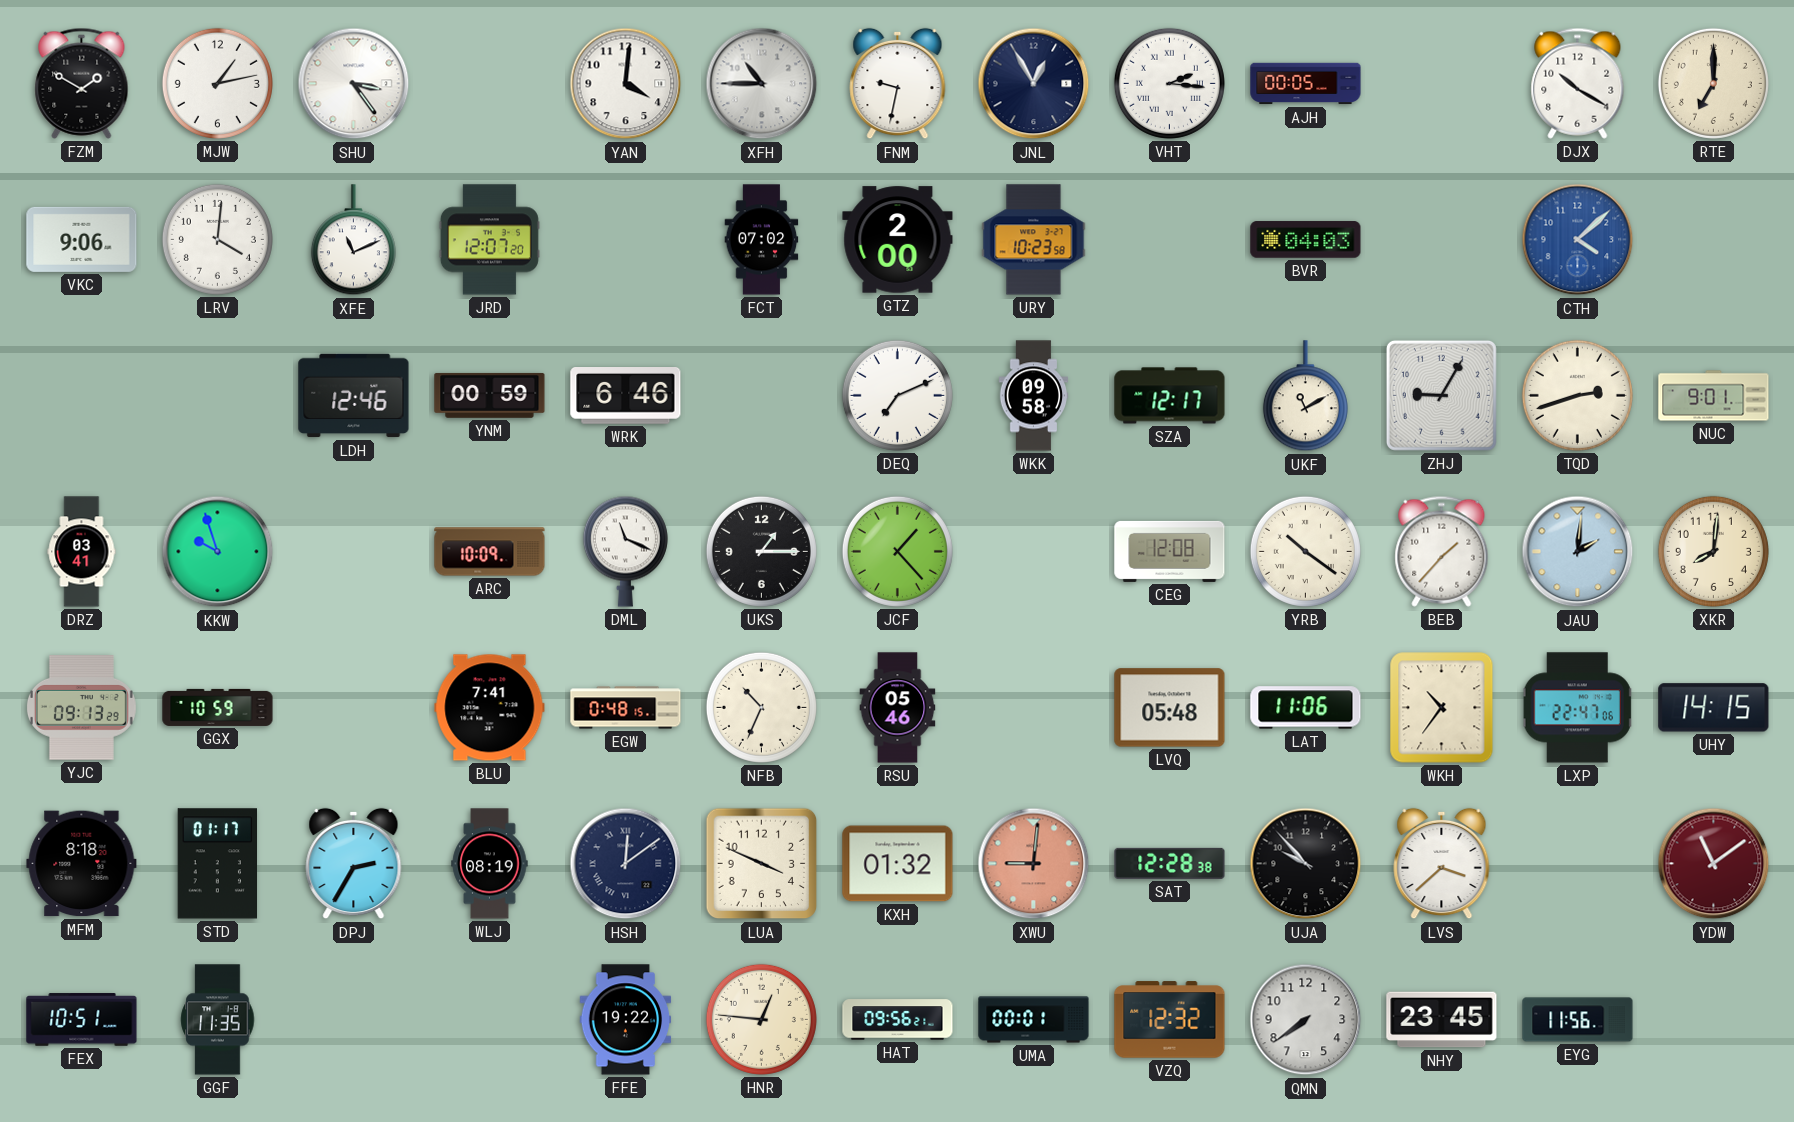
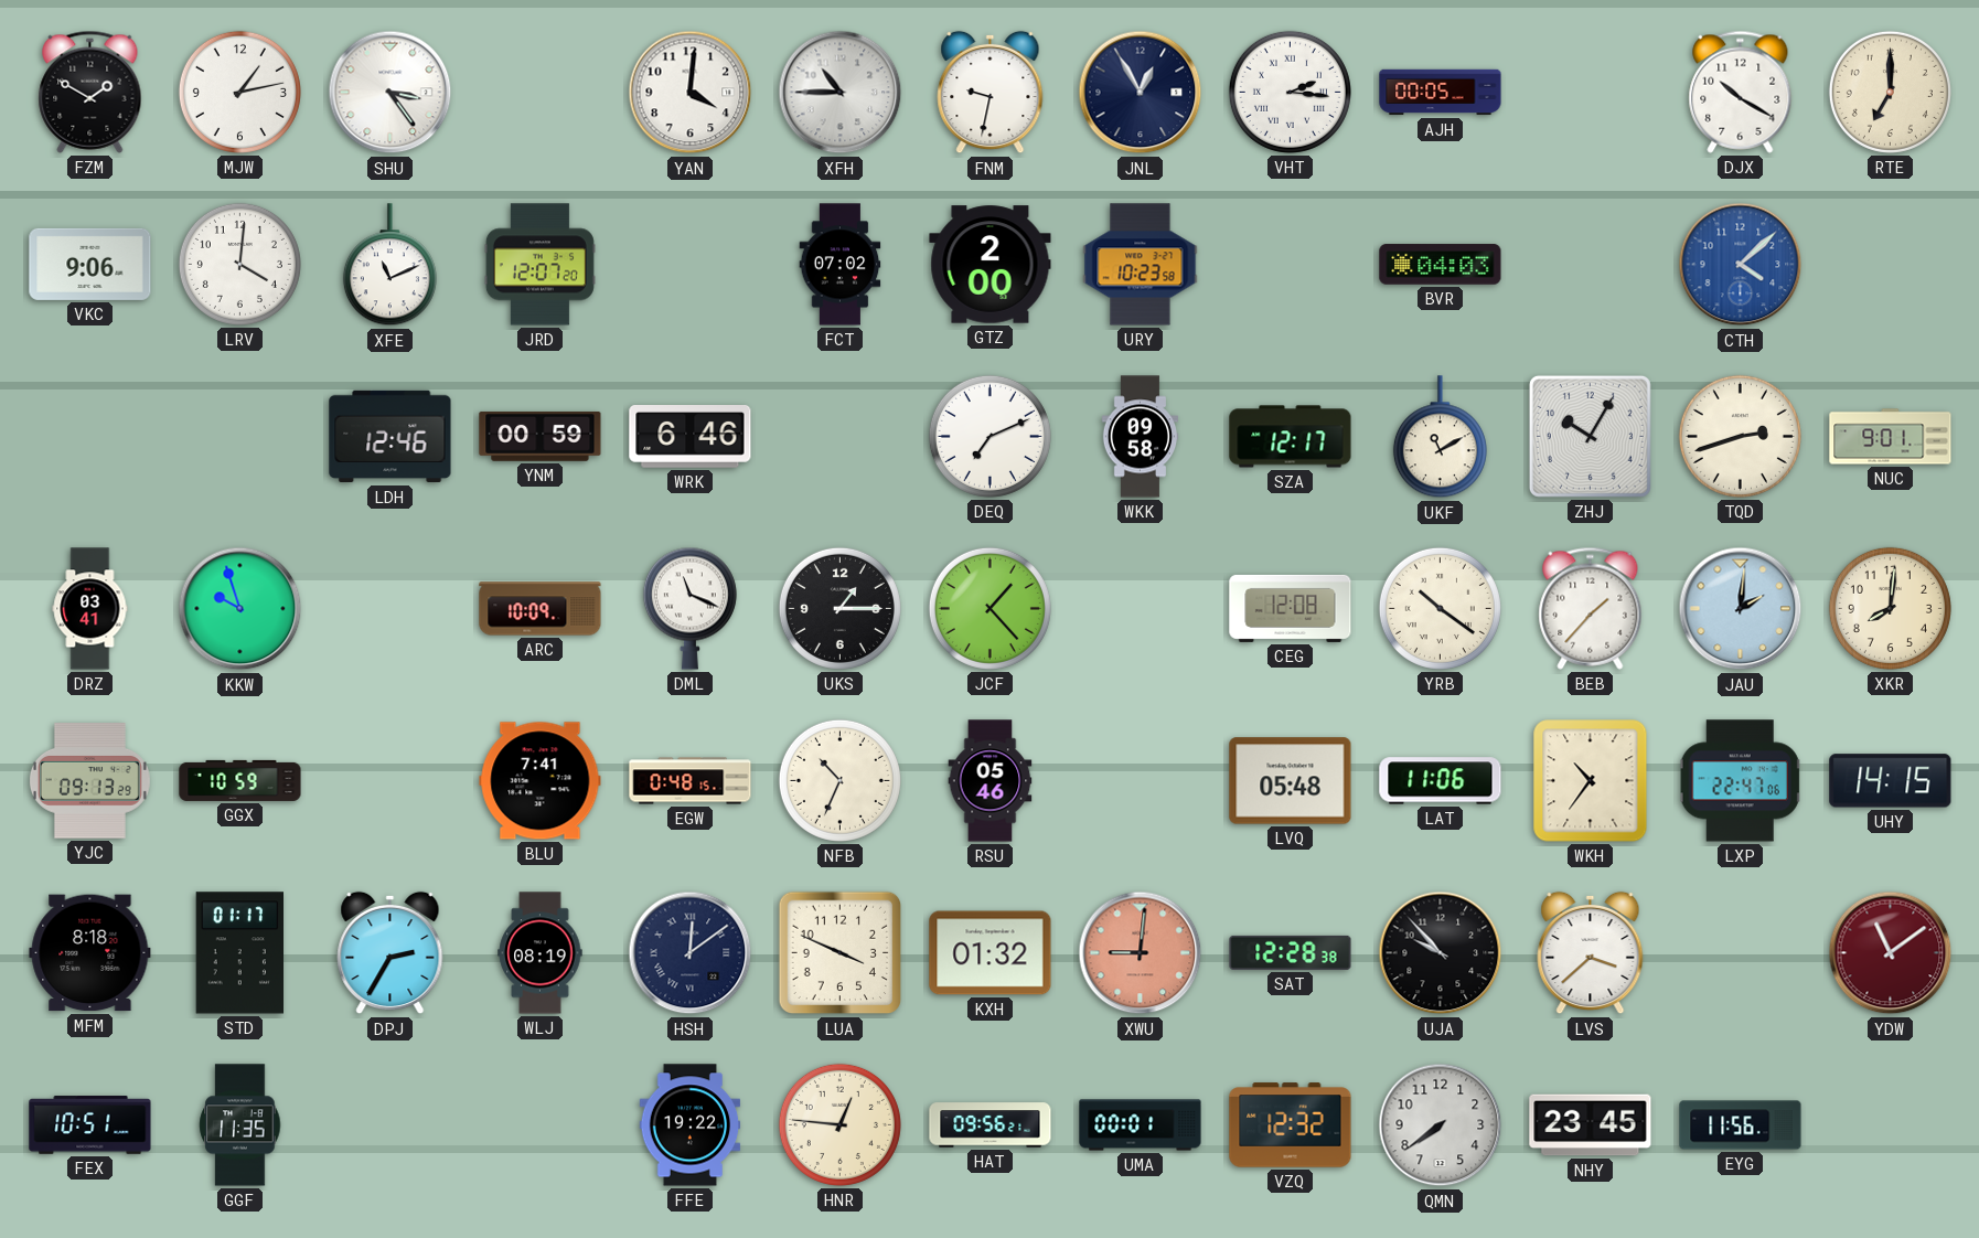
ZHJ: 9:05 -> 10:05 (1590, 436)
